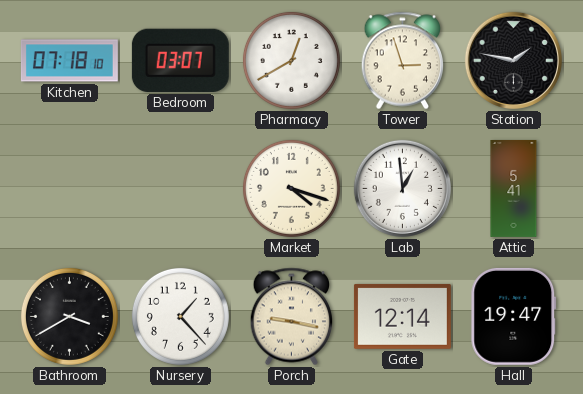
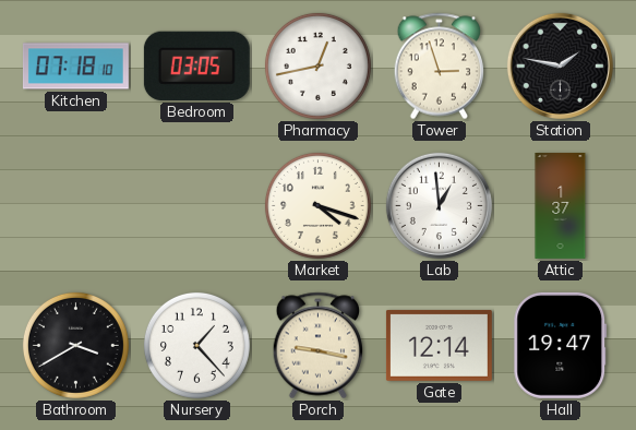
Bedroom: 03:07 -> 03:05 (196, 65)
Pharmacy: 12:40 -> 12:43 (317, 65)
Attic: 5:41 -> 1:37 (561, 205)
